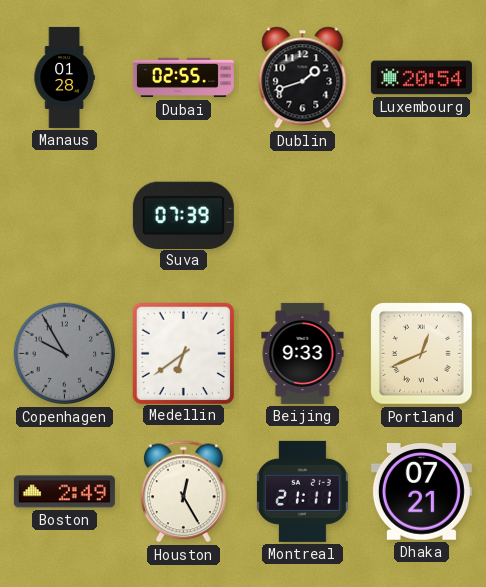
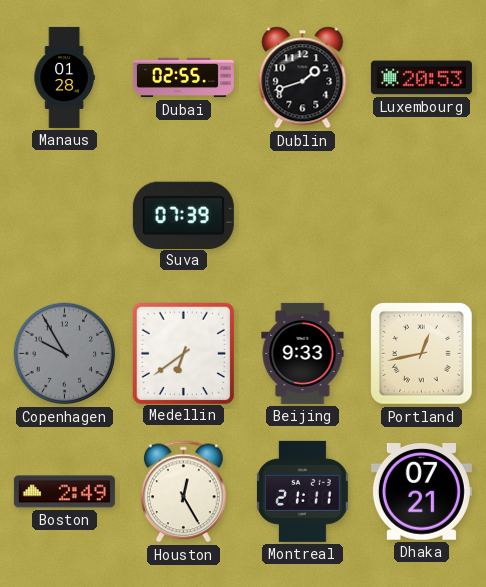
Luxembourg: 20:54 -> 20:53 (421, 78)
Portland: 12:41 -> 12:43 (422, 354)
